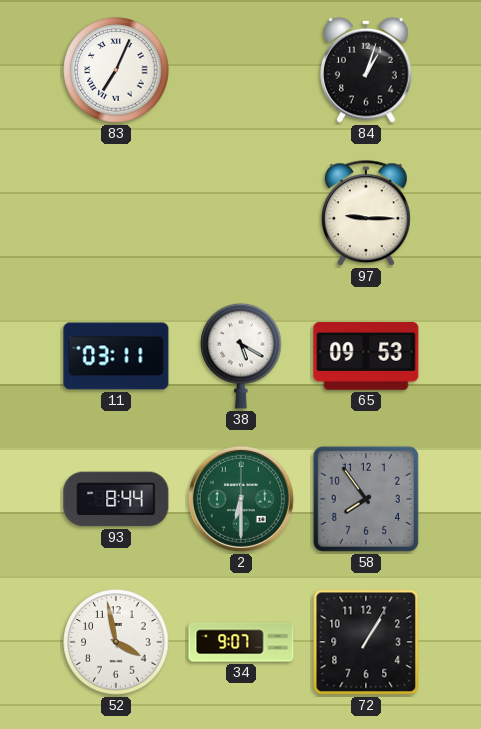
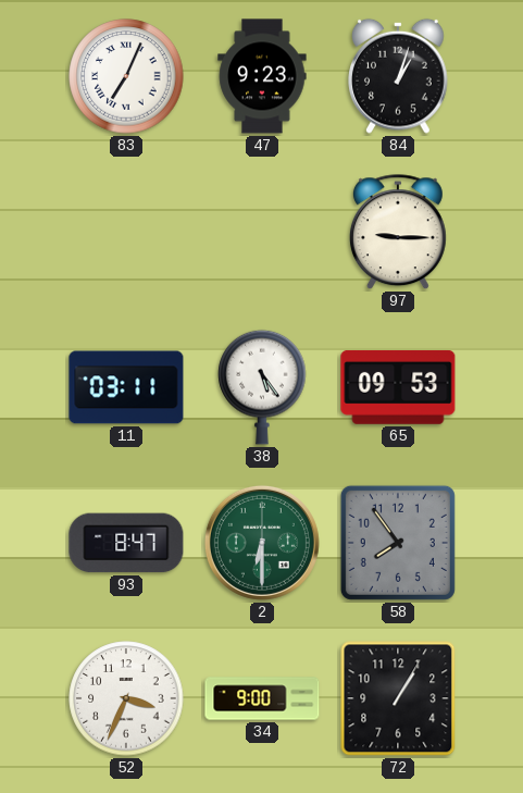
47: none -> 9:23 (262, 76)
38: 5:20 -> 5:24 (262, 387)
93: 8:44 -> 8:47 (126, 543)
52: 3:58 -> 3:34 (126, 698)
34: 9:07 -> 9:00 (262, 698)
